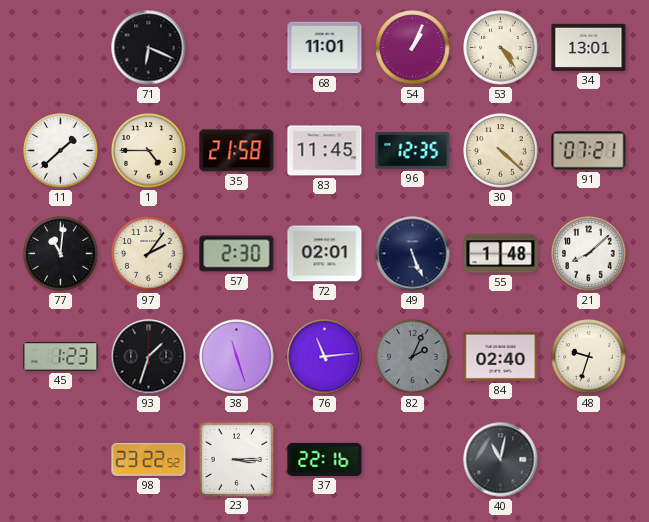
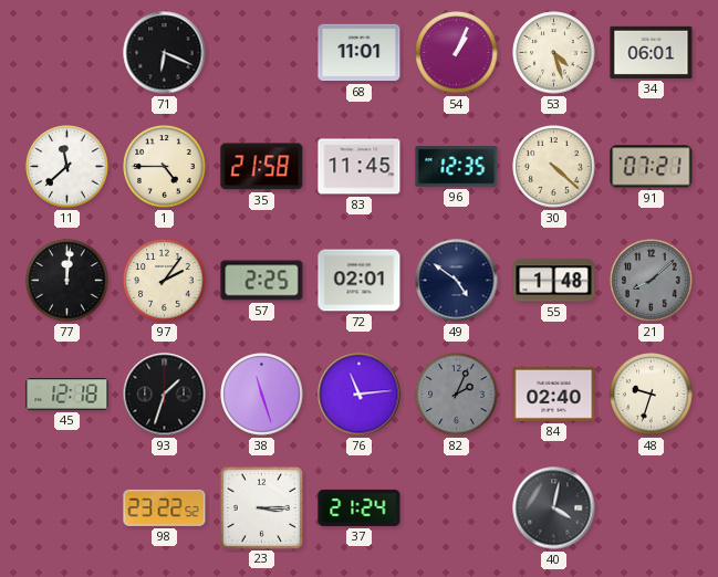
53: 4:24 -> 4:27 (554, 53)
34: 13:01 -> 06:01 (652, 52)
11: 1:38 -> 11:38 (67, 167)
77: 11:01 -> 12:01 (67, 281)
57: 2:30 -> 2:25 (262, 281)
49: 5:26 -> 4:51 (457, 281)
21 dial: white -> grey (652, 281)
45: 1:23 -> 12:18 (67, 395)
37: 22:16 -> 21:24 (360, 507)
40: 11:02 -> 4:02 (554, 508)
